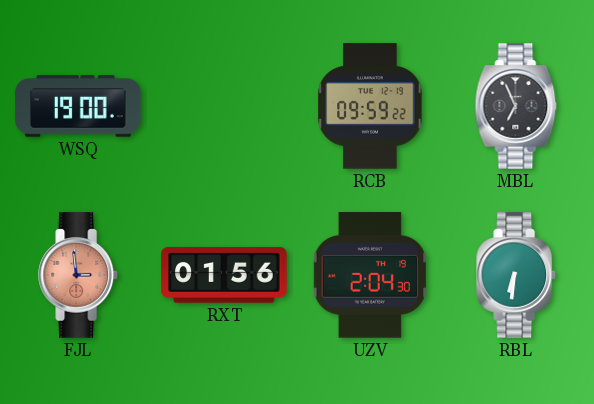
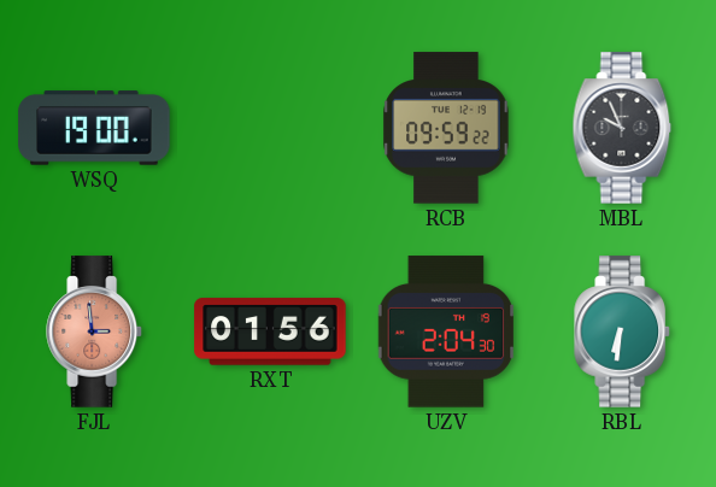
MBL: 6:56 -> 9:56 (622, 128)
